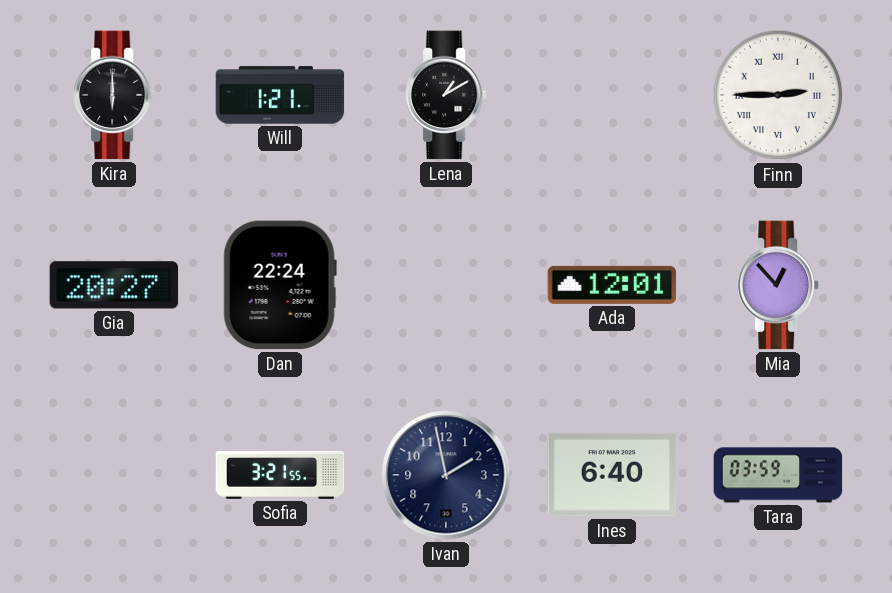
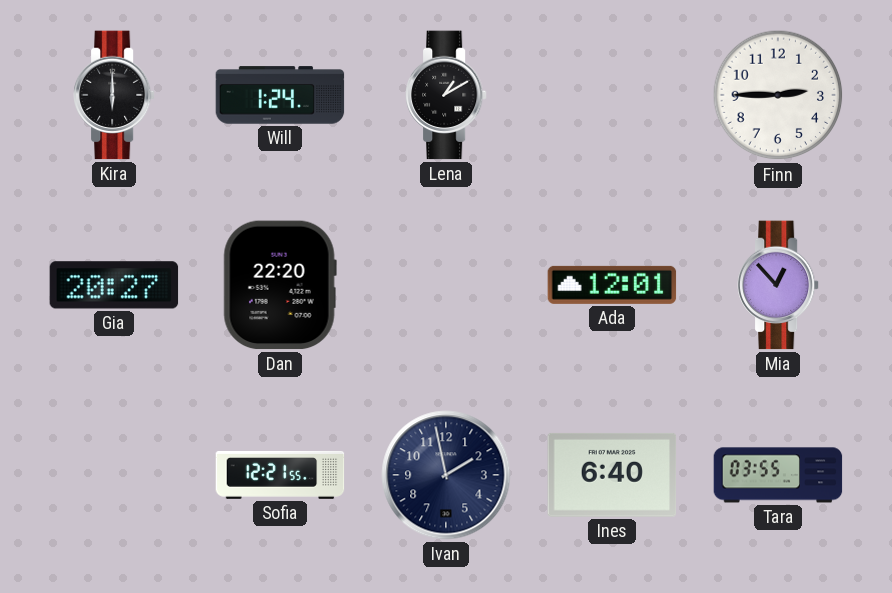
Will: 1:21 -> 1:24 (280, 95)
Finn numerals: Roman -> Arabic (778, 95)
Dan: 22:24 -> 22:20 (280, 285)
Sofia: 3:21 -> 12:21 (280, 475)
Tara: 03:59 -> 03:55 (778, 475)
